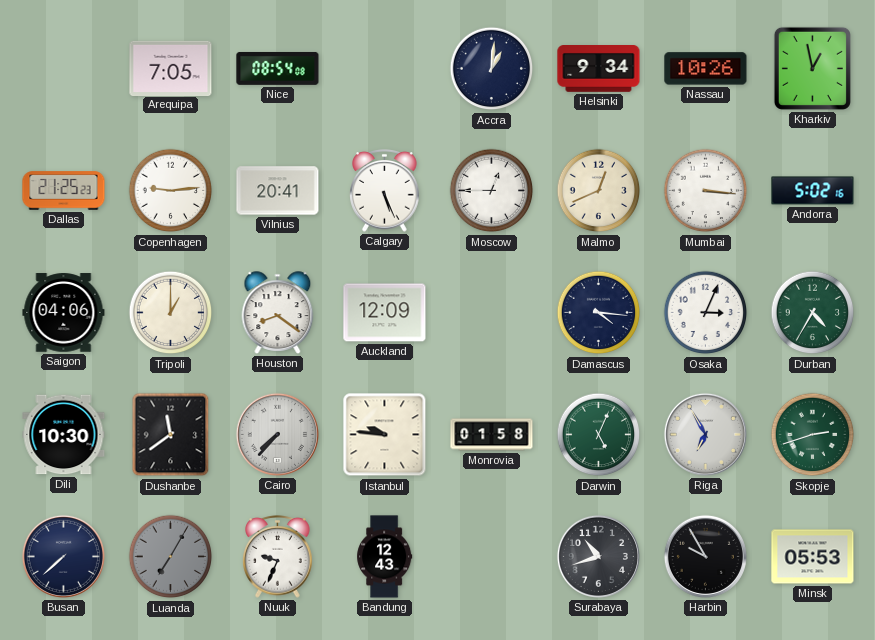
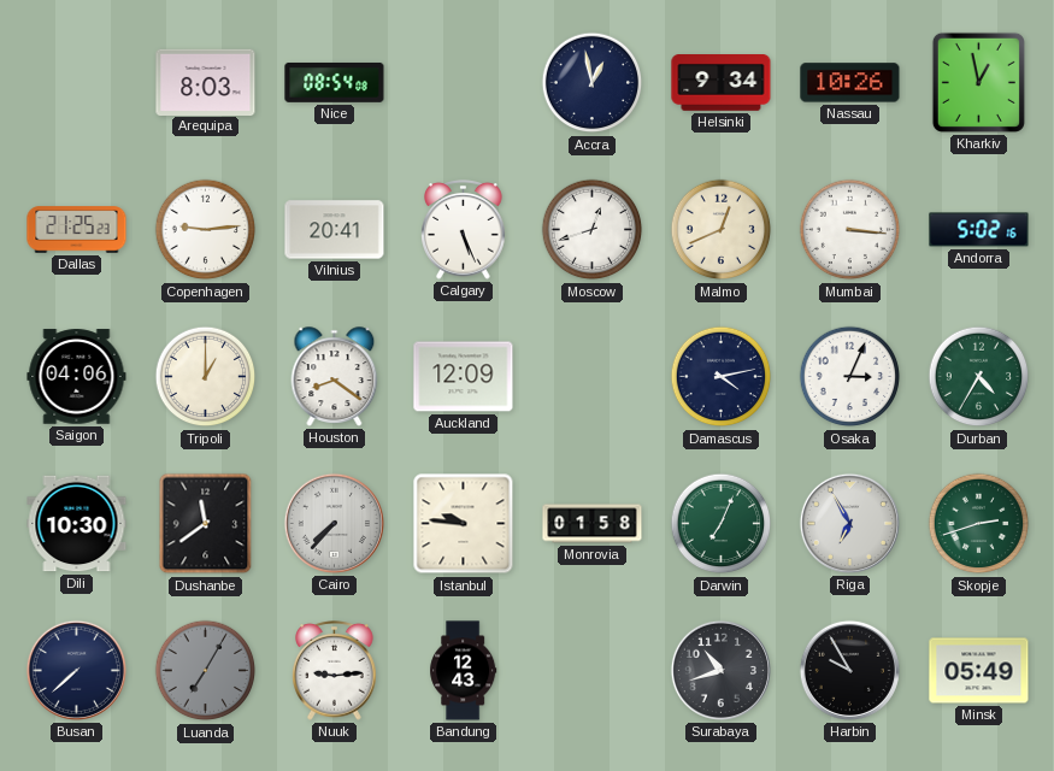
Arequipa: 7:05 -> 8:03 (206, 82)
Accra: 1:01 -> 12:58 (593, 83)
Moscow: 12:45 -> 12:42 (593, 230)
Damascus: 4:16 -> 4:13 (722, 377)
Darwin: 5:04 -> 7:04 (722, 524)
Nuuk: 9:34 -> 9:14 (335, 671)
Minsk: 05:53 -> 05:49 (979, 671)
